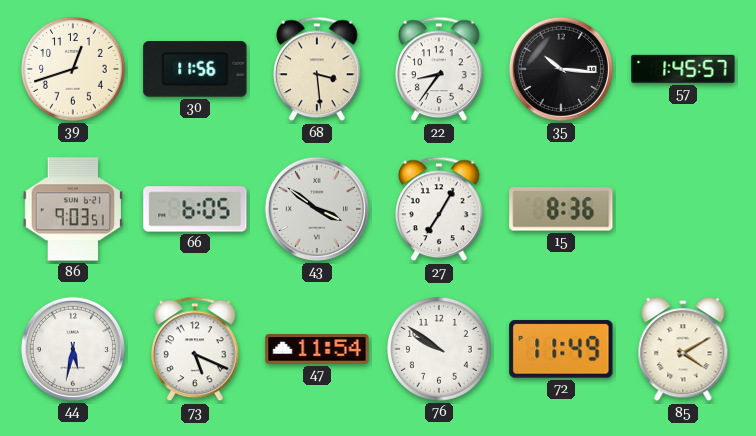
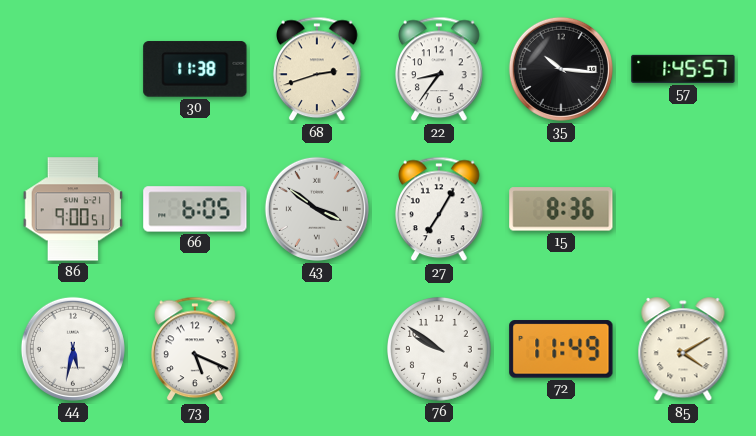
39: 12:42 -> none (74, 70)
30: 11:56 -> 11:38 (195, 69)
68: 3:29 -> 2:42 (318, 69)
86: 9:03 -> 9:00 (73, 209)
47: 11:54 -> none (317, 349)
